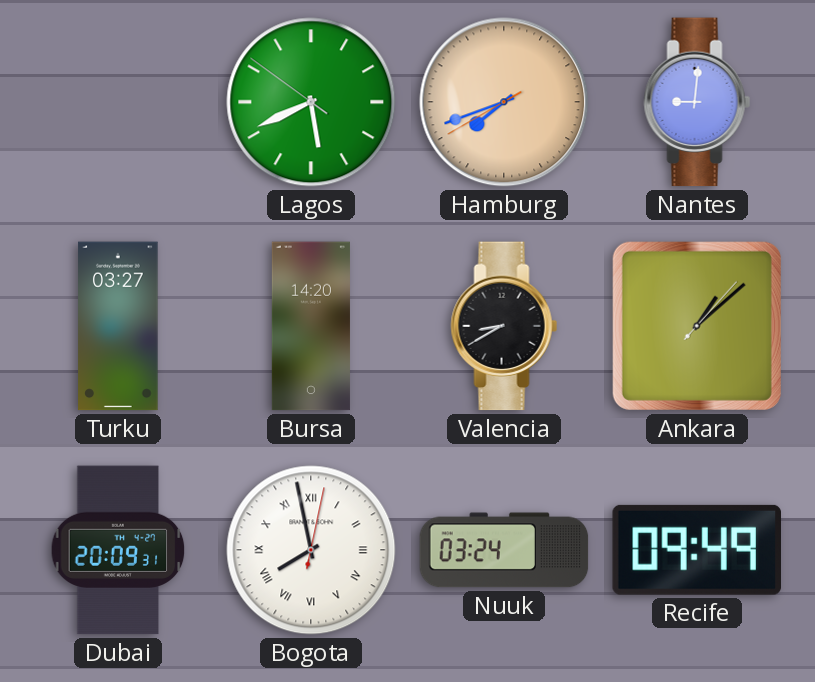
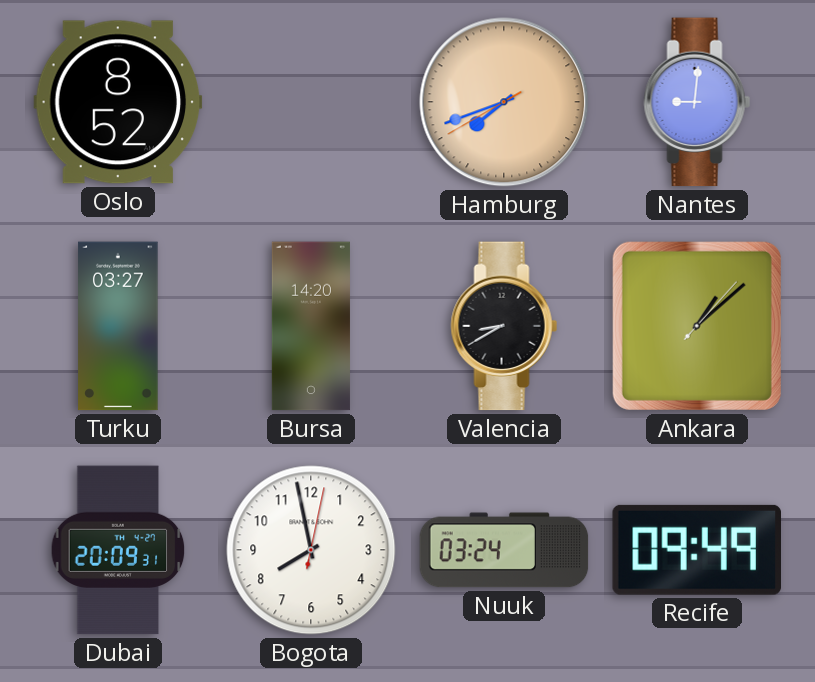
Oslo: none -> 8:52 (118, 102)
Lagos: 5:40 -> none (311, 102)
Bogota numerals: Roman -> Arabic (311, 550)
